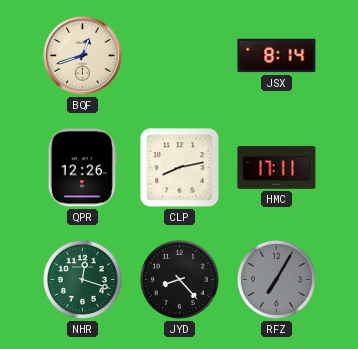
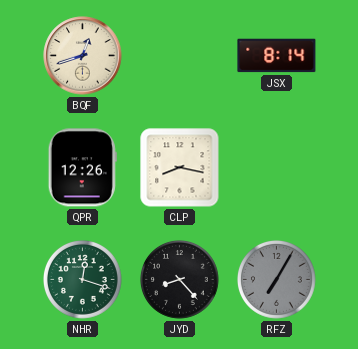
CLP: 8:13 -> 8:17 (180, 168)
HMC: 17:11 -> none (277, 168)
